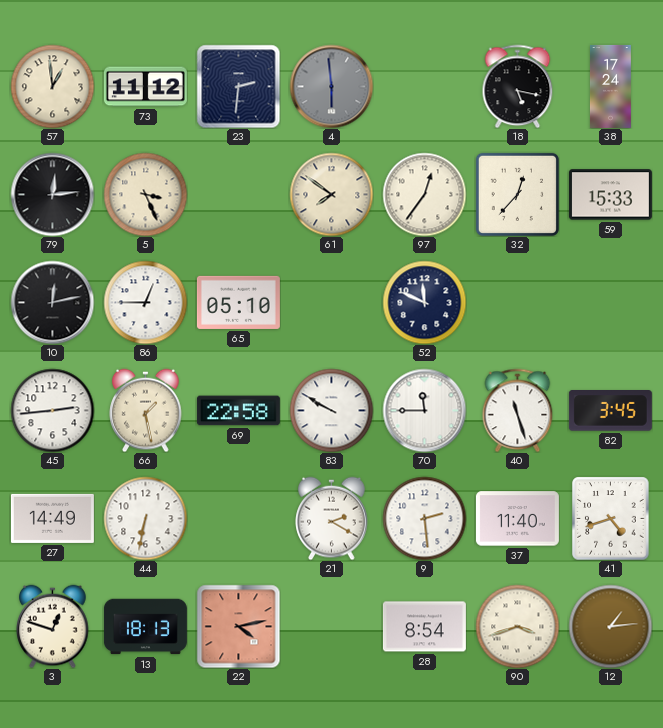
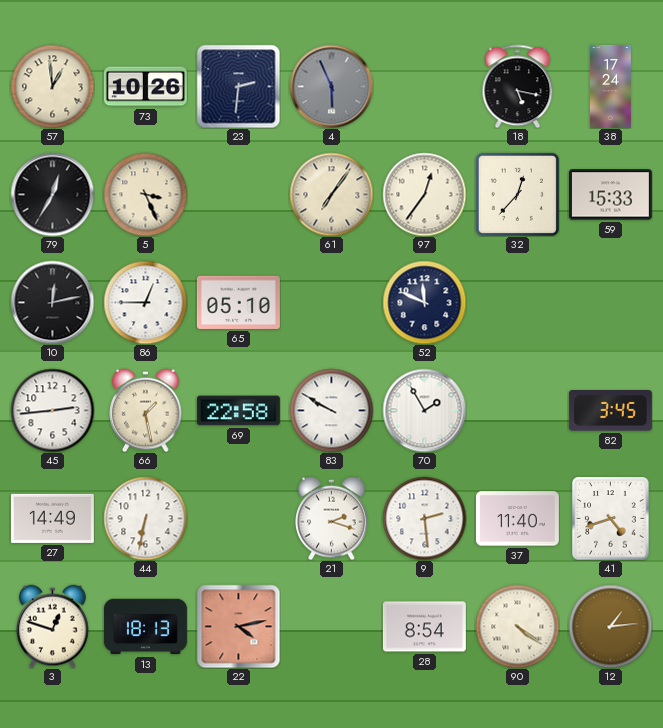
73: 11:12 -> 10:26 (145, 87)
4: 5:59 -> 5:56 (331, 86)
79: 12:14 -> 12:35 (52, 194)
61: 7:51 -> 7:06 (331, 194)
70: 11:45 -> 1:55 (424, 410)
40: 11:27 -> none (518, 410)
21: 2:20 -> 2:18 (332, 518)
90: 3:42 -> 4:21 (517, 626)
